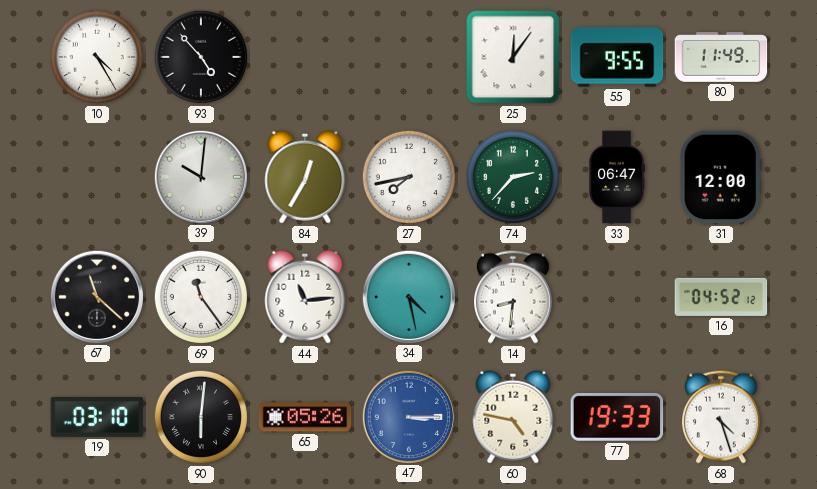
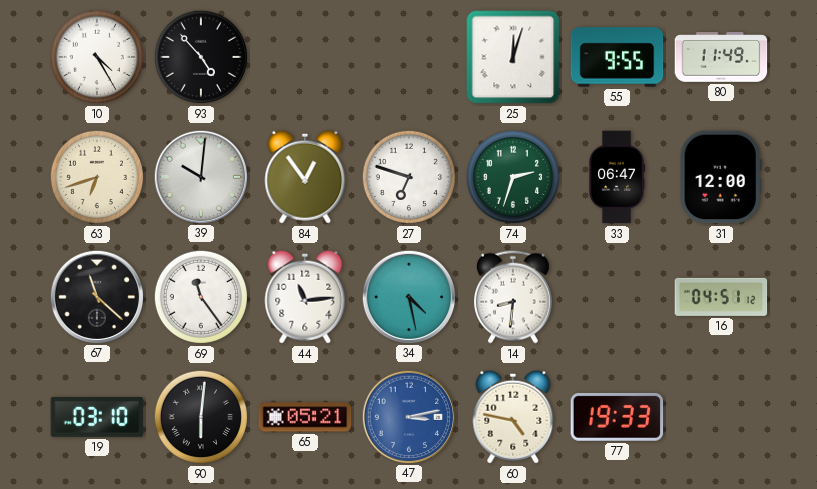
25: 12:06 -> 12:03 (513, 57)
63: none -> 6:42 (97, 177)
84: 12:35 -> 12:54 (305, 177)
27: 7:43 -> 6:48 (409, 177)
74: 2:37 -> 2:33 (513, 177)
16: 04:52 -> 04:51 (721, 297)
65: 05:26 -> 05:21 (305, 417)
47: 3:15 -> 3:13 (408, 416)
68: 4:27 -> none (722, 417)
